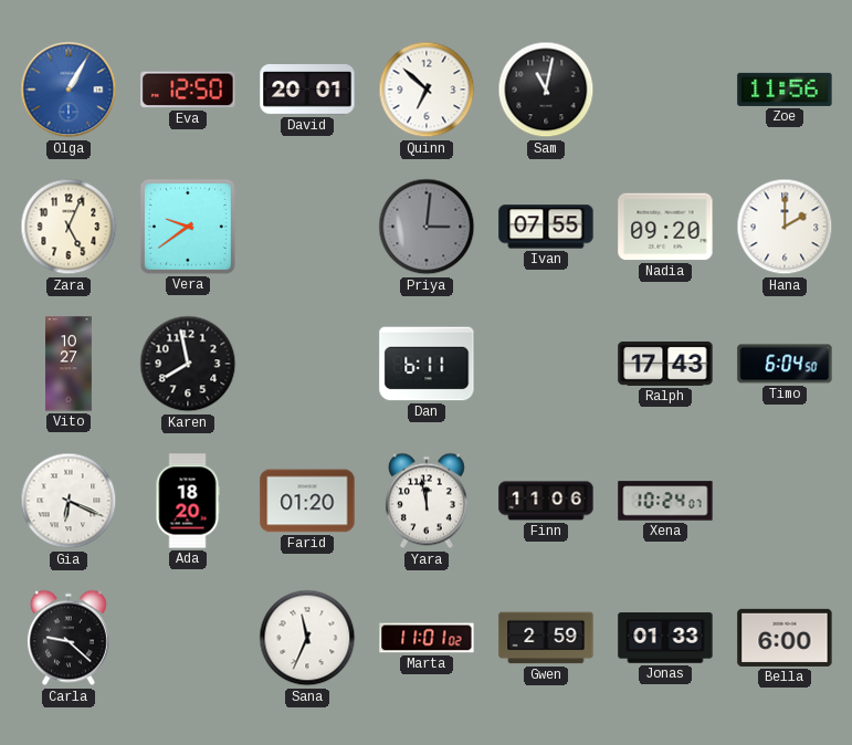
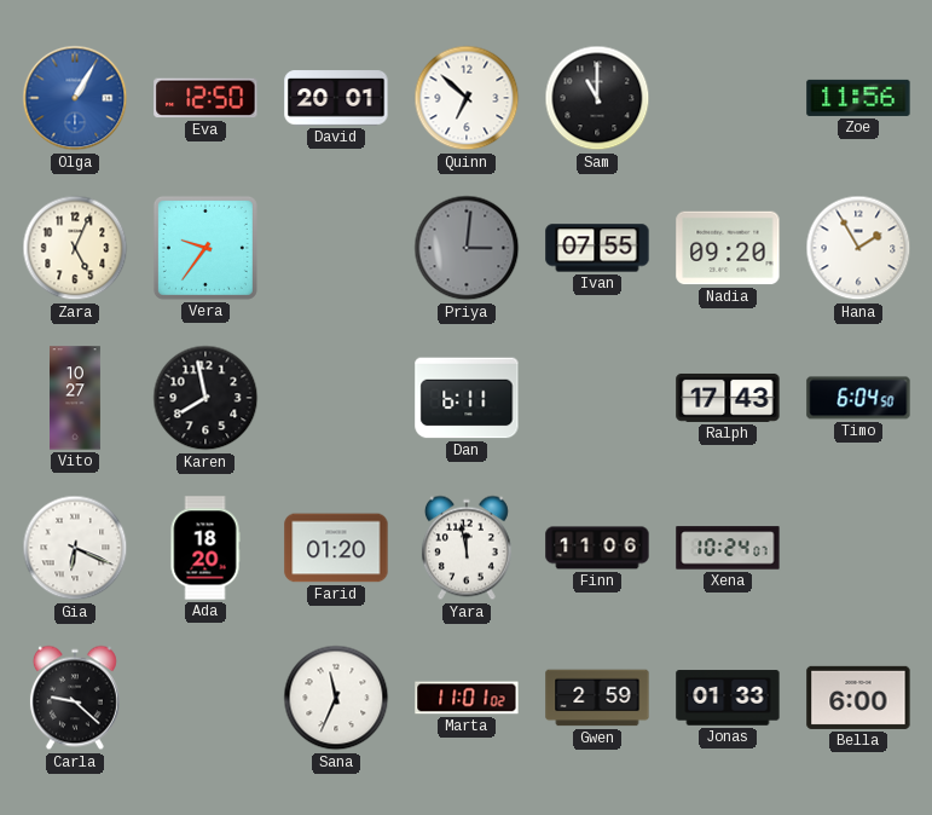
Sam: 11:02 -> 11:00 (597, 98)
Vera: 9:39 -> 9:36 (205, 248)
Hana: 2:00 -> 1:55 (858, 248)
